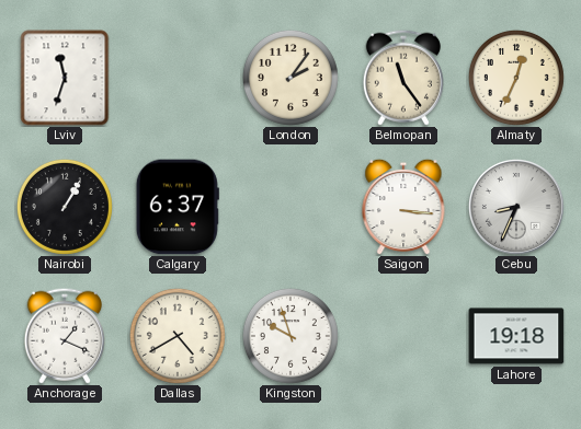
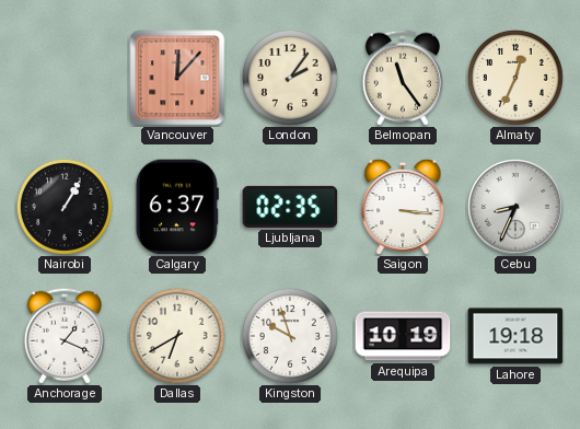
Lviv: 11:33 -> none (65, 78)
Vancouver: none -> 12:07 (177, 78)
Ljubljana: none -> 02:35 (290, 207)
Dallas: 4:40 -> 6:40 (177, 336)
Arequipa: none -> 10:19 (403, 336)
